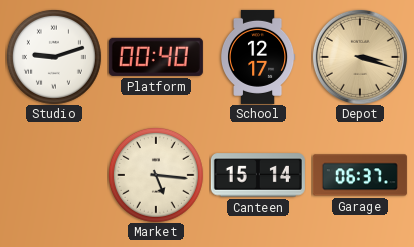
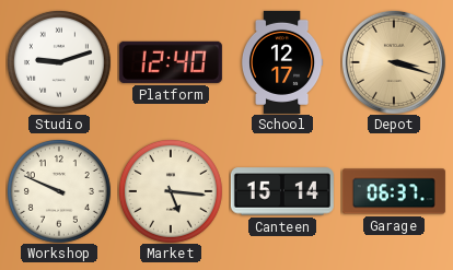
Platform: 00:40 -> 12:40 (171, 62)
Workshop: none -> 9:49 (59, 191)
